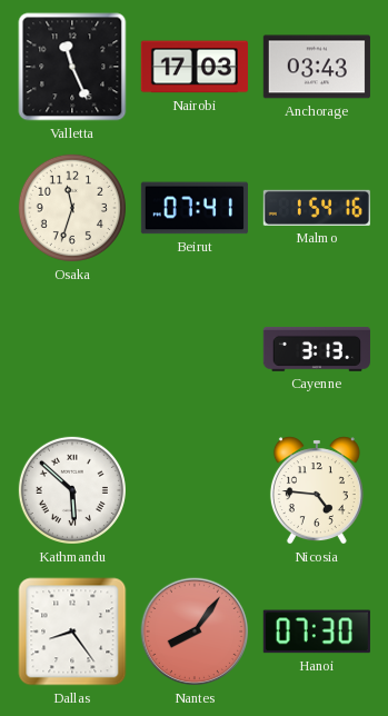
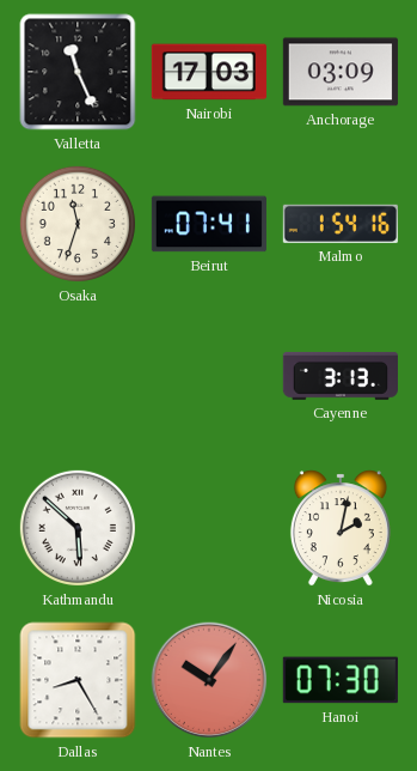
Anchorage: 03:43 -> 03:09 (341, 72)
Nicosia: 4:46 -> 2:02 (341, 528)
Dallas: 8:24 -> 8:25 (78, 680)
Nantes: 8:06 -> 10:06 (209, 680)
